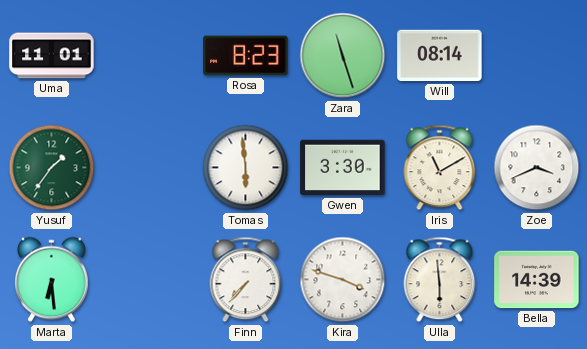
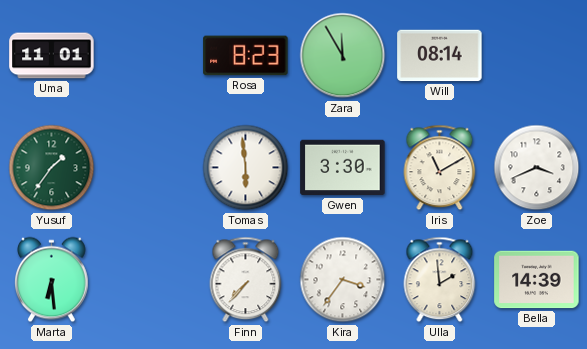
Zara: 11:27 -> 11:55 (343, 56)
Kira: 3:48 -> 3:36 (343, 280)
Ulla: 5:59 -> 1:59 (440, 280)
